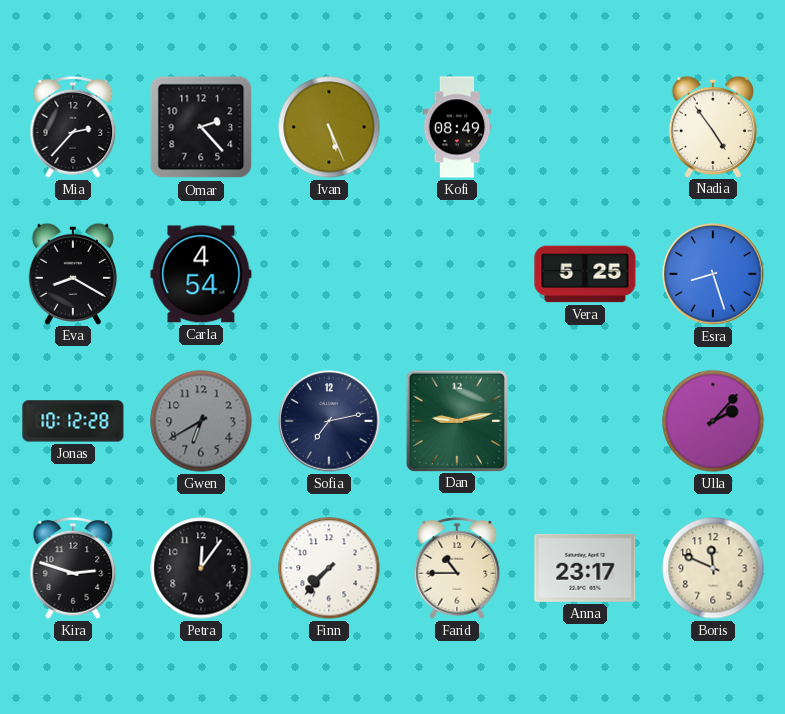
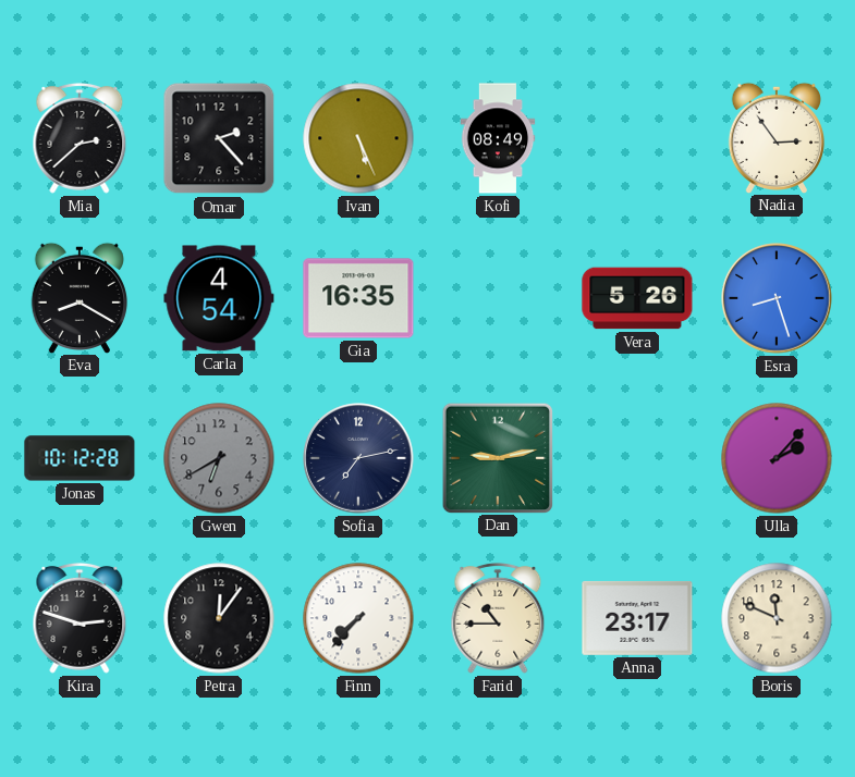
Mia: 2:37 -> 2:38 (80, 138)
Nadia: 4:54 -> 2:54 (775, 137)
Gia: none -> 16:35 (358, 298)
Vera: 5:25 -> 5:26 (637, 298)
